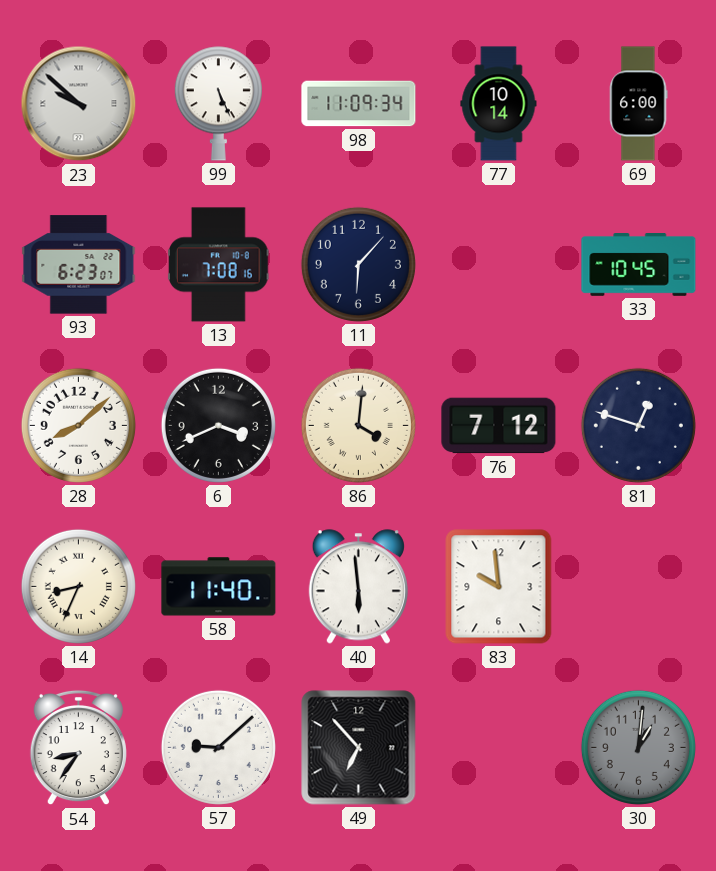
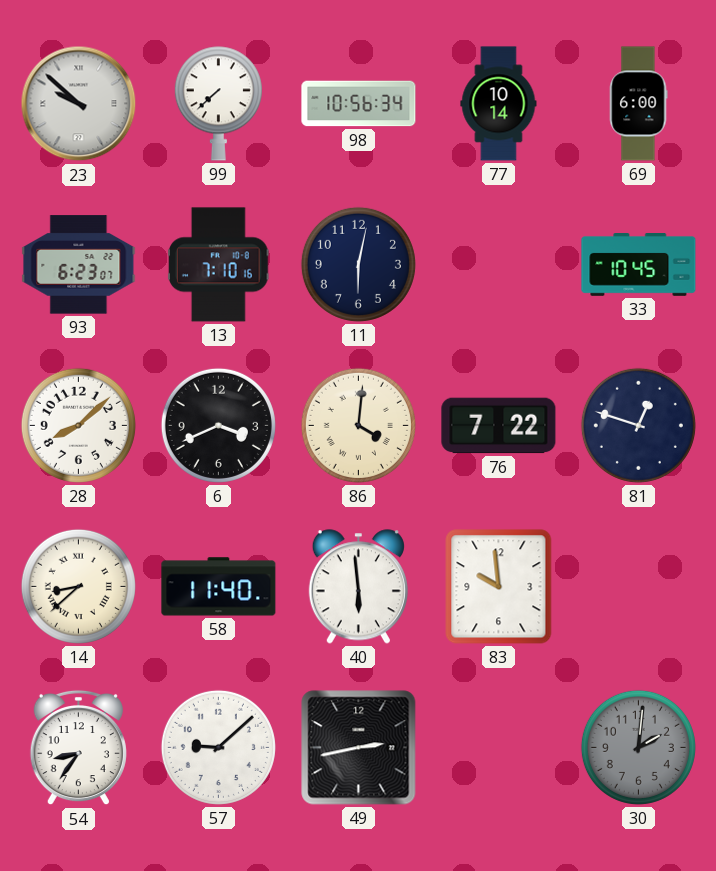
99: 5:26 -> 7:38 (218, 104)
98: 11:09 -> 10:56 (359, 104)
13: 7:08 -> 7:10 (218, 265)
11: 6:07 -> 6:02 (358, 264)
76: 7:12 -> 7:22 (499, 426)
14: 8:34 -> 8:38 (78, 586)
49: 6:53 -> 2:43 (359, 748)
30: 1:01 -> 2:01 (638, 747)
